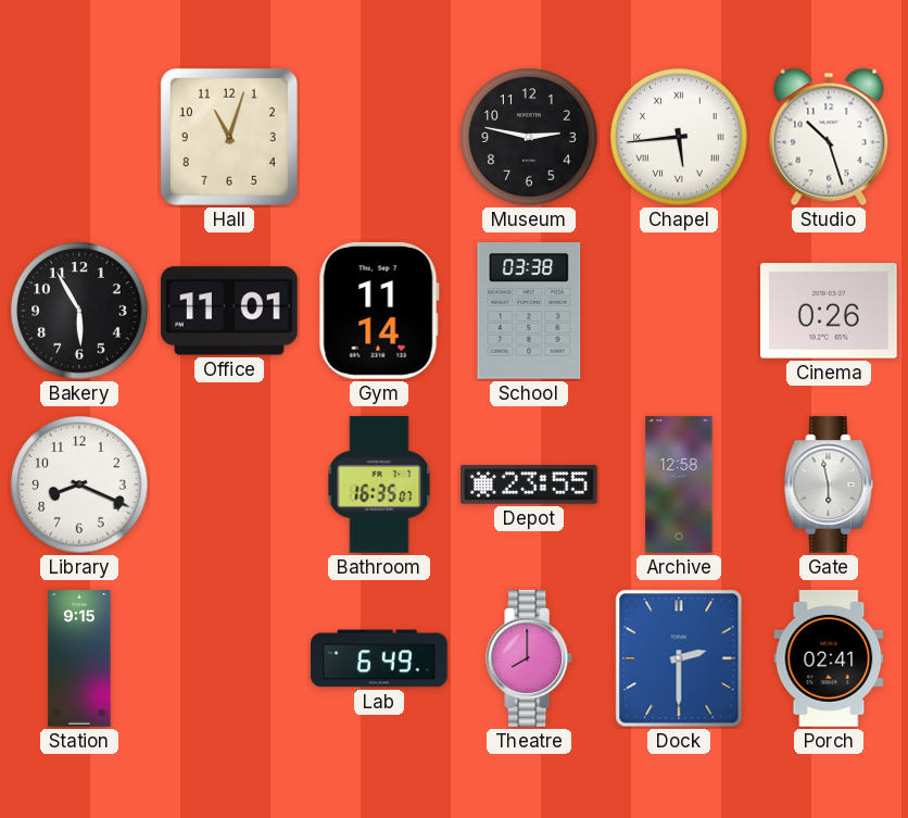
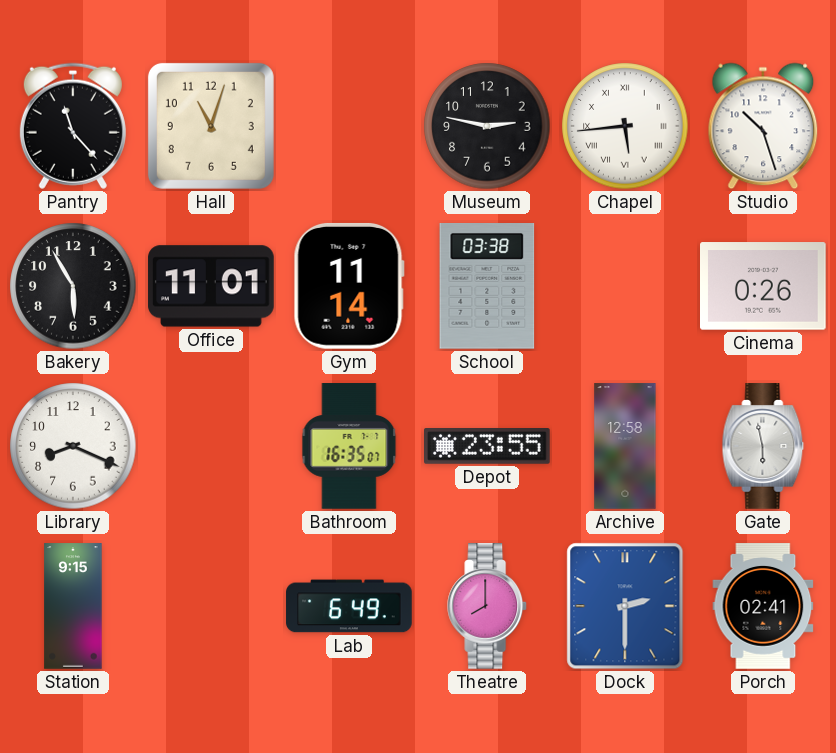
Pantry: none -> 11:23 (73, 126)
